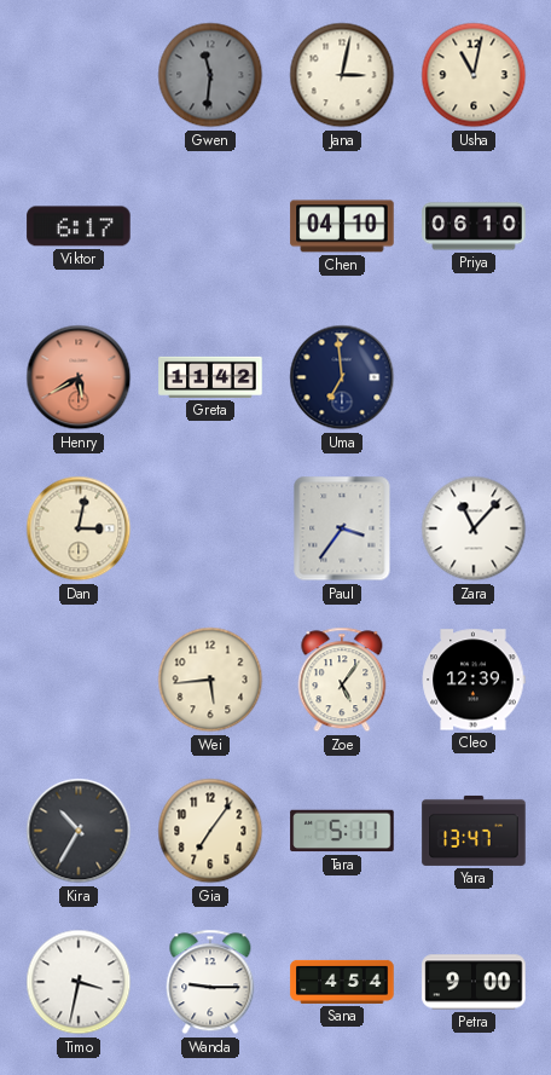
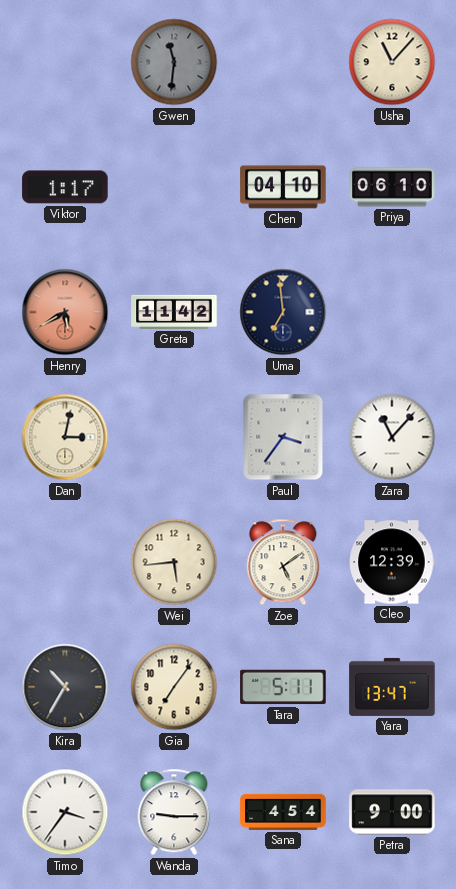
Jana: 3:02 -> none (342, 75)
Usha: 11:02 -> 11:07 (392, 62)
Viktor: 6:17 -> 1:17 (65, 187)
Zoe: 5:06 -> 5:09 (283, 562)
Timo: 3:32 -> 3:36 (65, 812)
